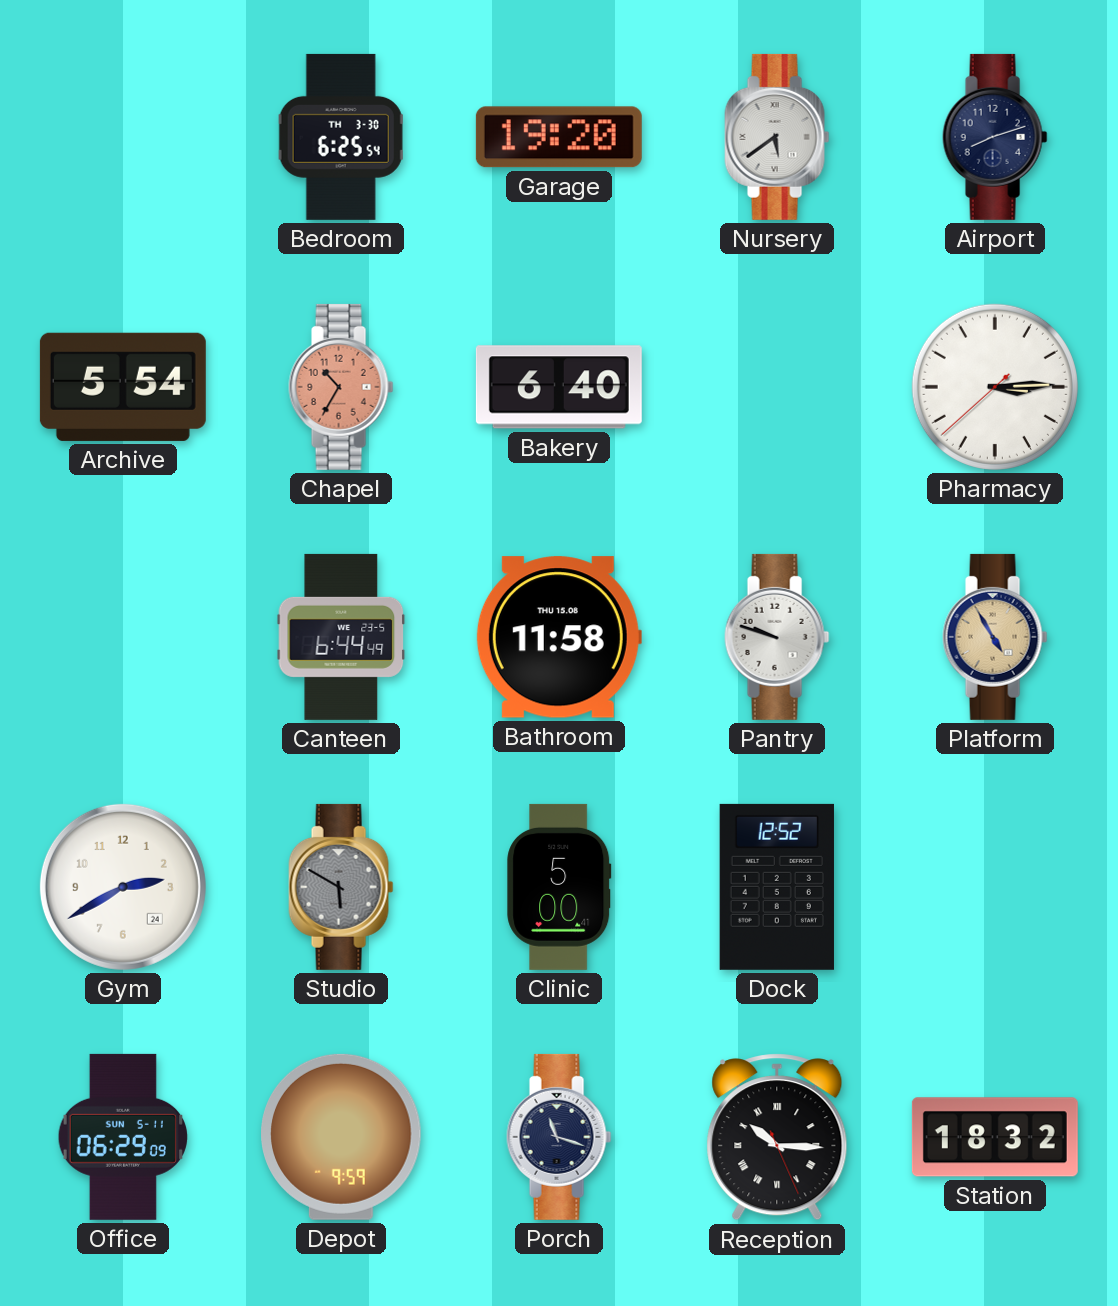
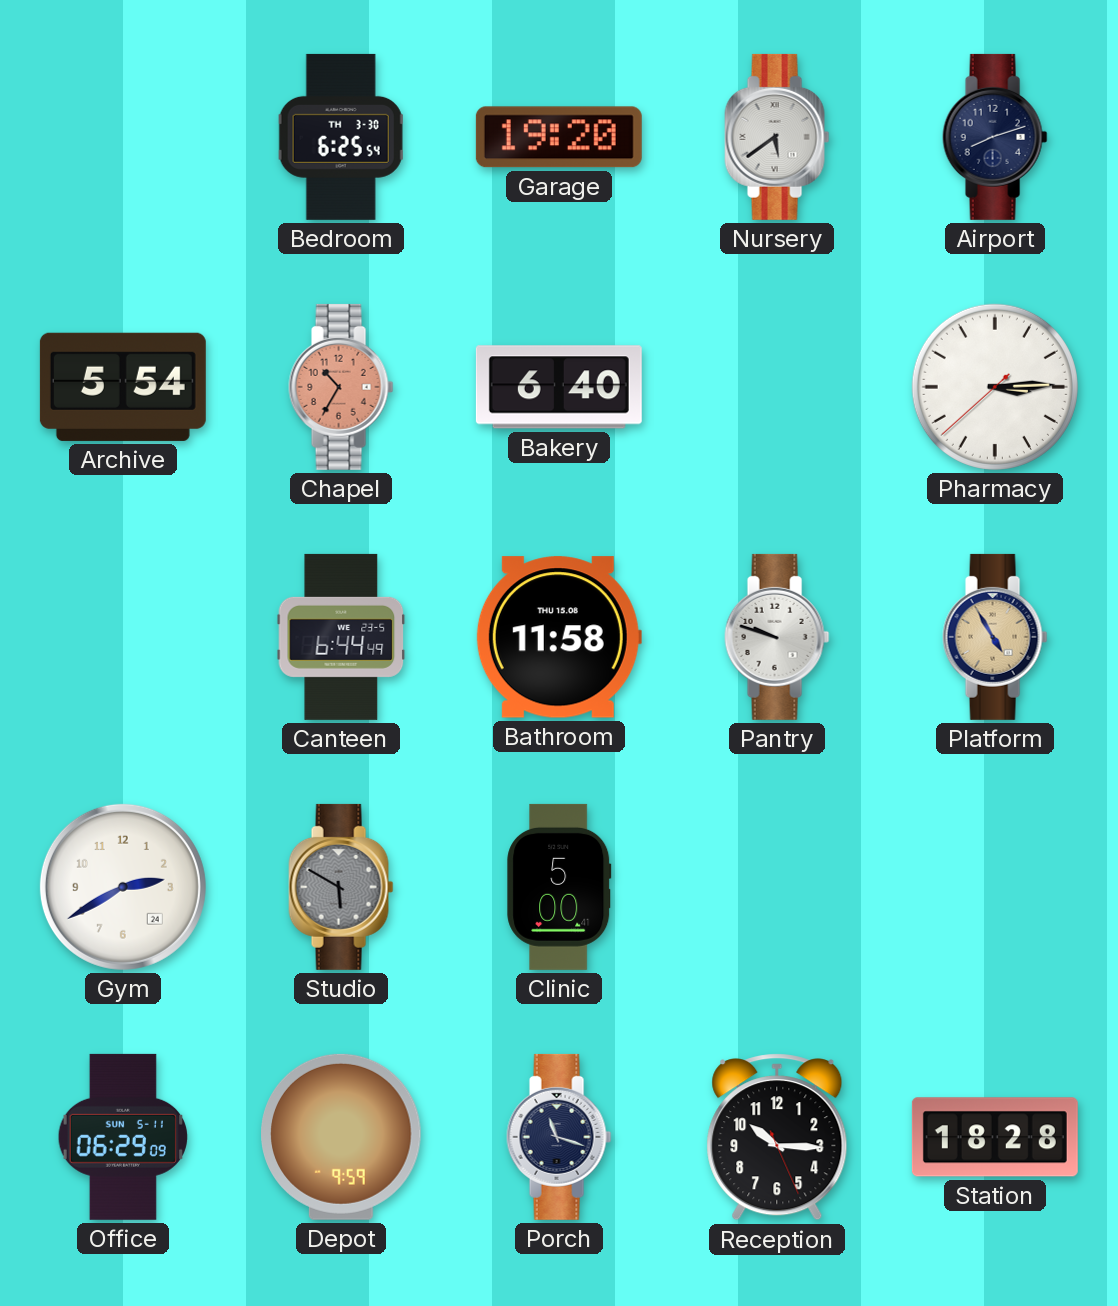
Dock: 12:52 -> none (777, 887)
Reception numerals: Roman -> Arabic (777, 1137)
Station: 18:32 -> 18:28 (995, 1137)
